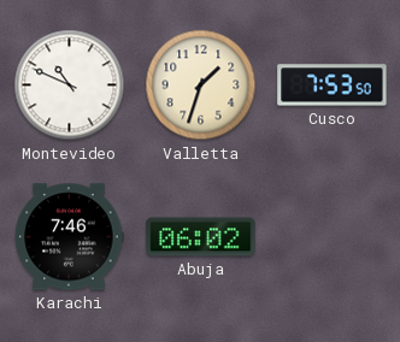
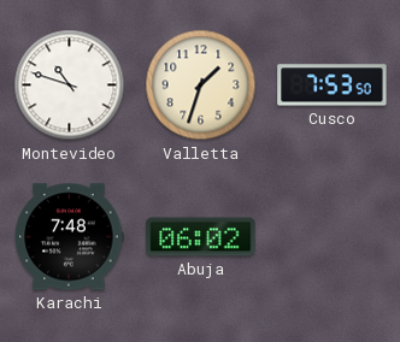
Montevideo: 10:49 -> 10:48 (70, 85)
Karachi: 7:46 -> 7:48 (69, 237)
